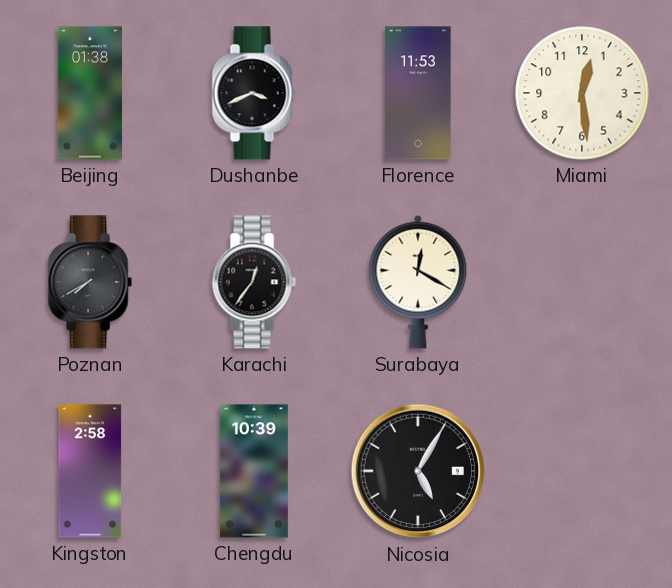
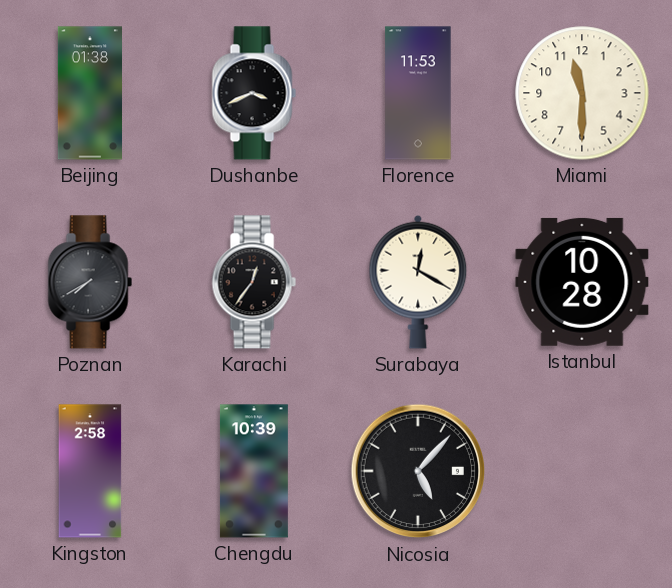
Miami: 12:29 -> 11:30 (582, 93)
Istanbul: none -> 10:28 (582, 282)
Nicosia: 5:05 -> 5:07 (418, 471)
